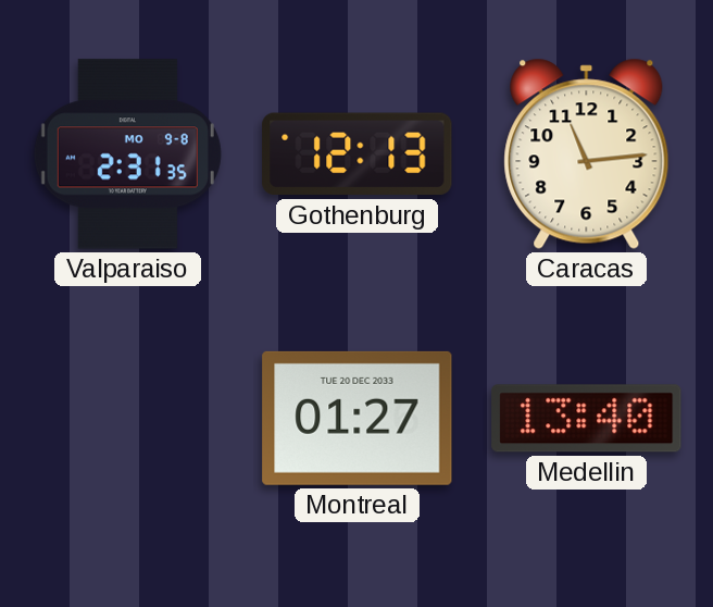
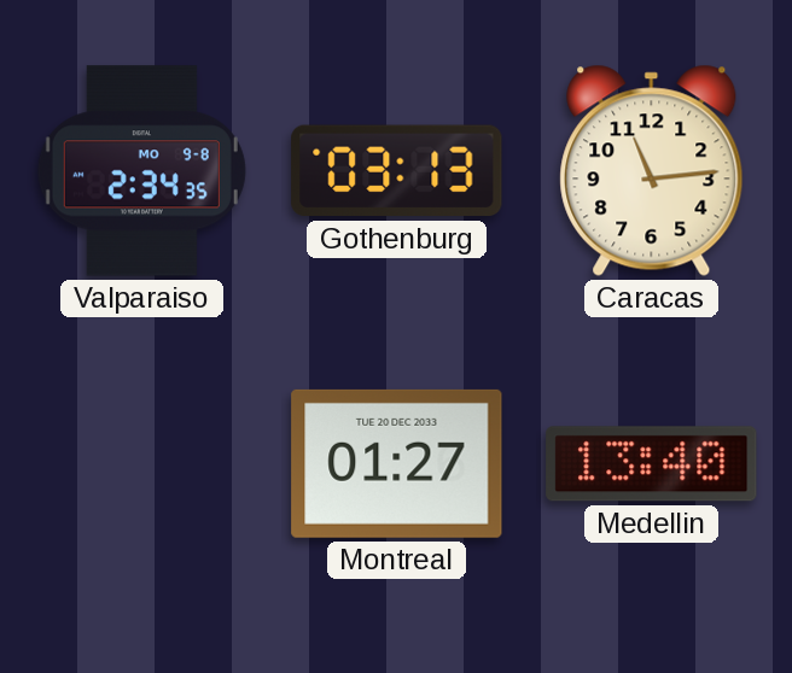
Valparaiso: 2:31 -> 2:34 (141, 171)
Gothenburg: 12:13 -> 03:13 (397, 171)
